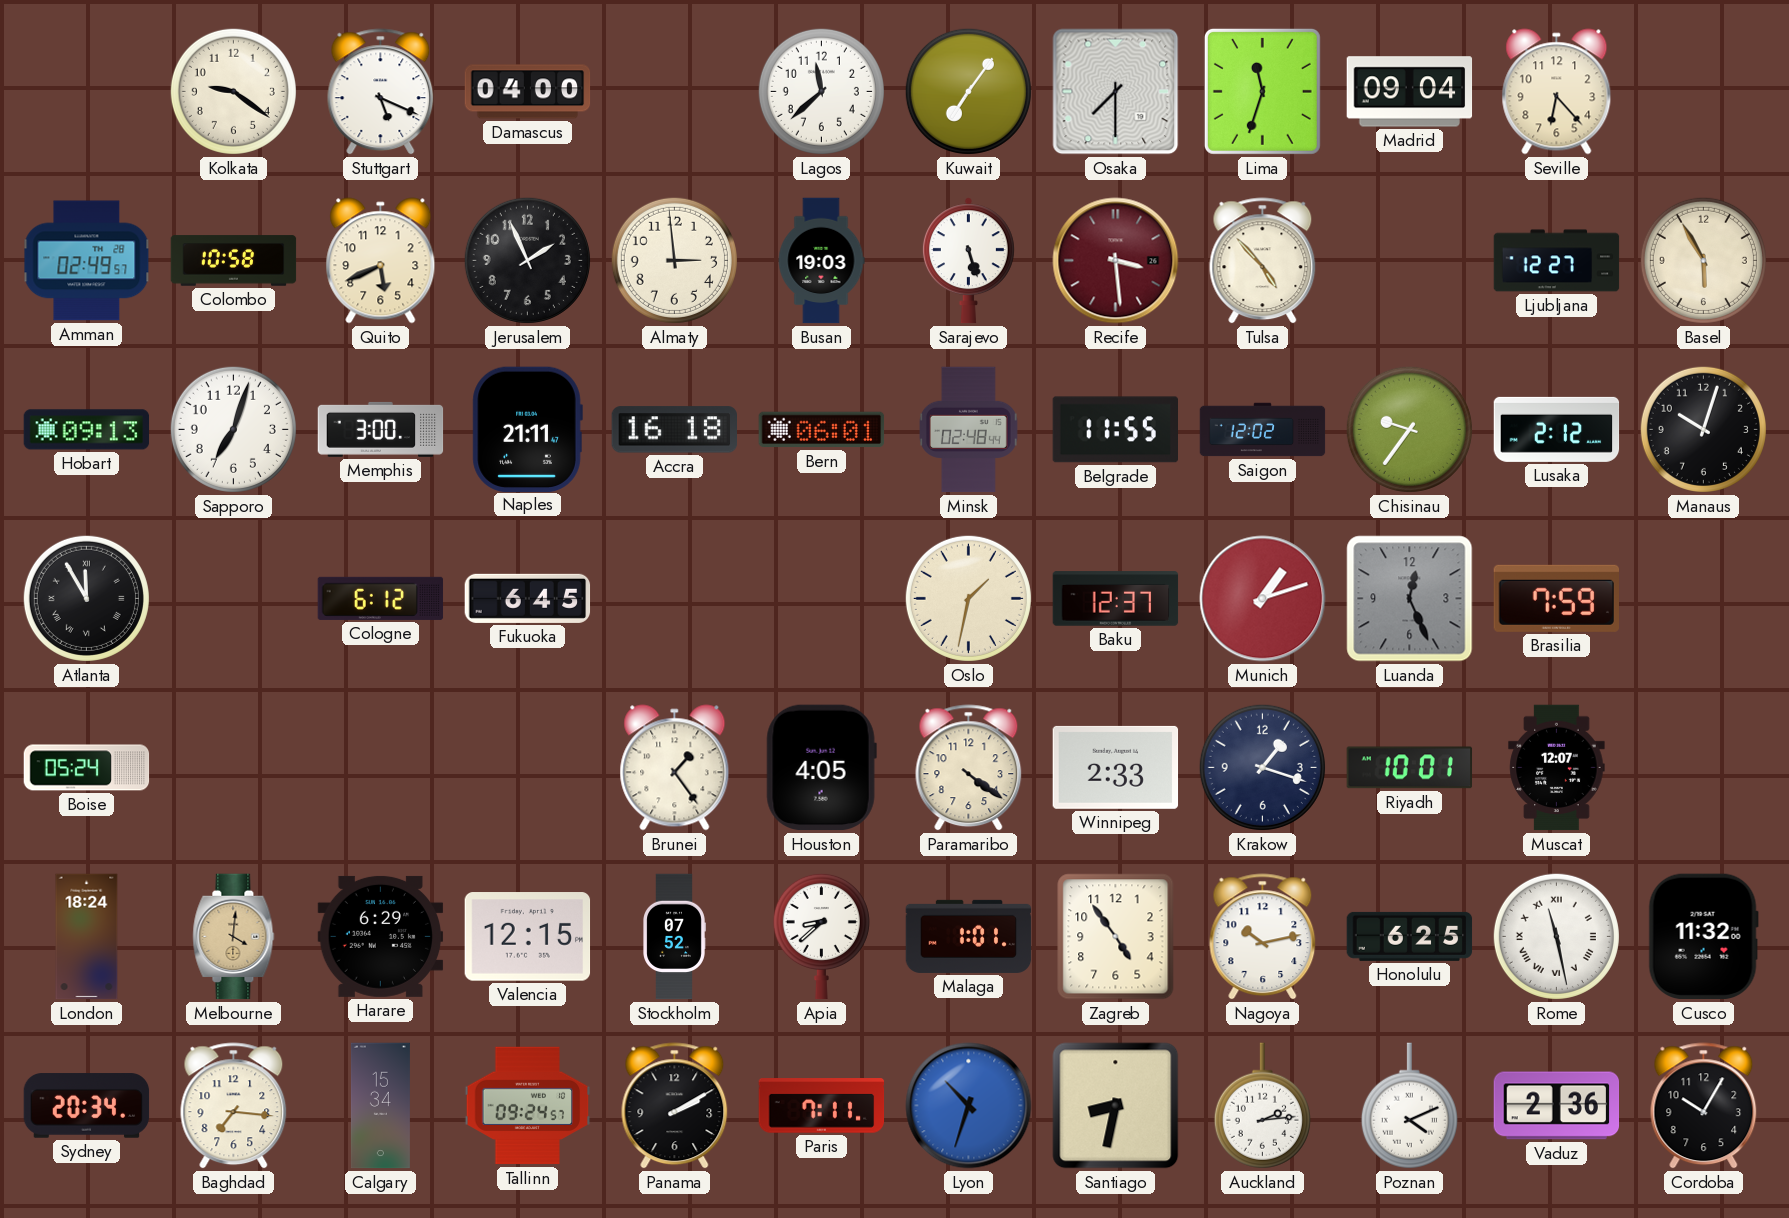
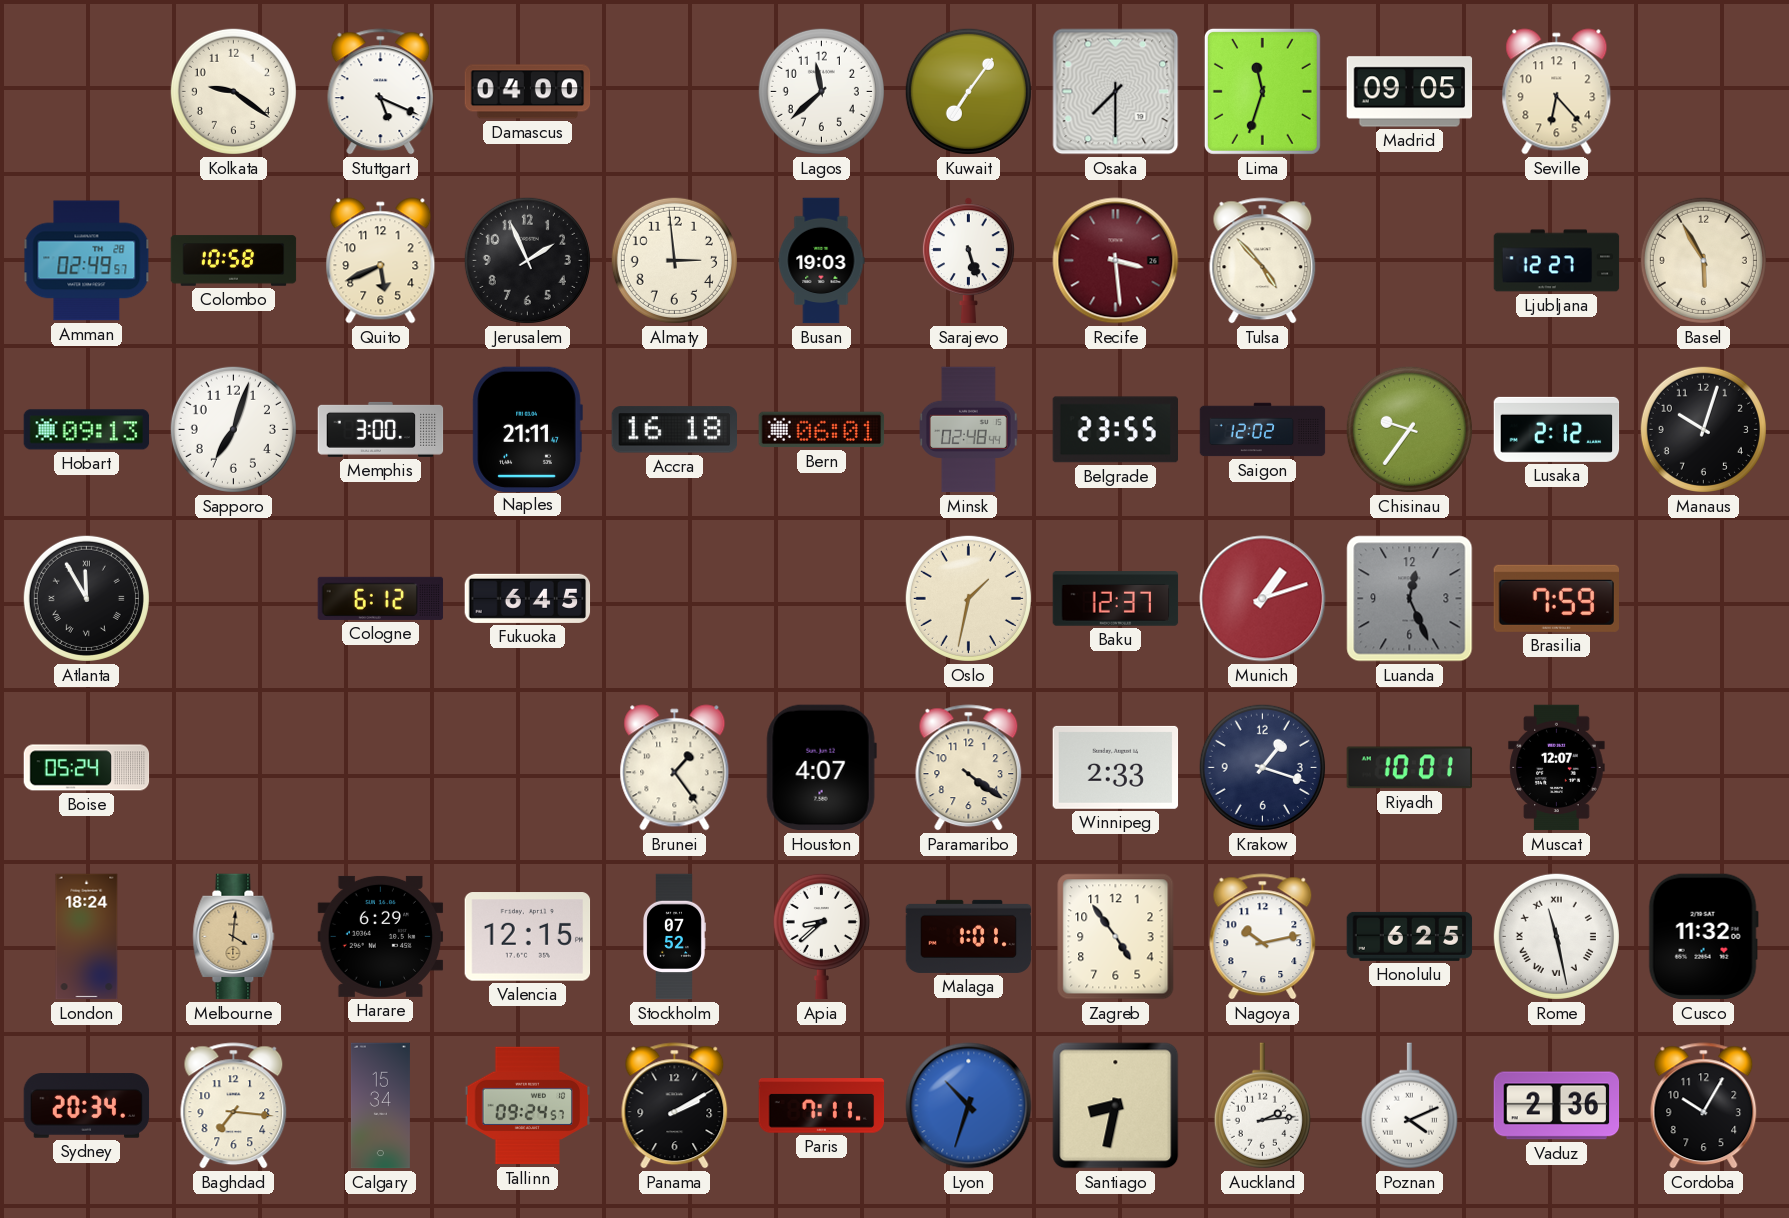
Madrid: 09:04 -> 09:05 (1410, 92)
Belgrade: 11:55 -> 23:55 (1115, 430)
Houston: 4:05 -> 4:07 (821, 768)
